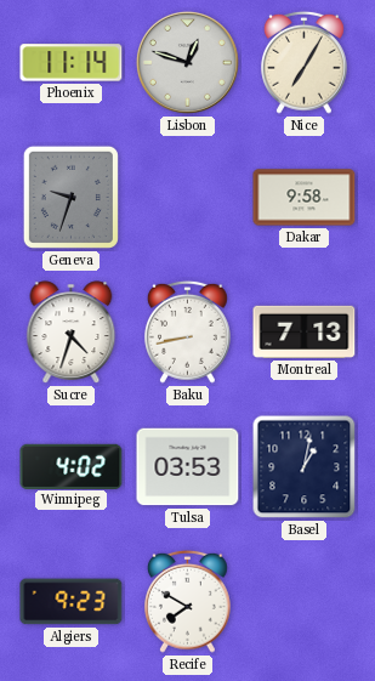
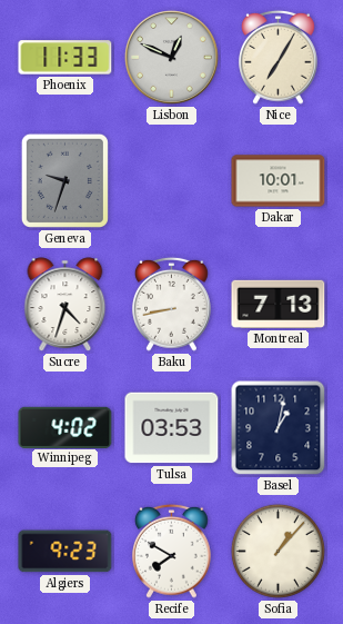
Phoenix: 11:14 -> 11:33 (65, 58)
Lisbon: 12:48 -> 12:49 (171, 57)
Dakar: 9:58 -> 10:01 (279, 181)
Sofia: none -> 1:07 (278, 551)
